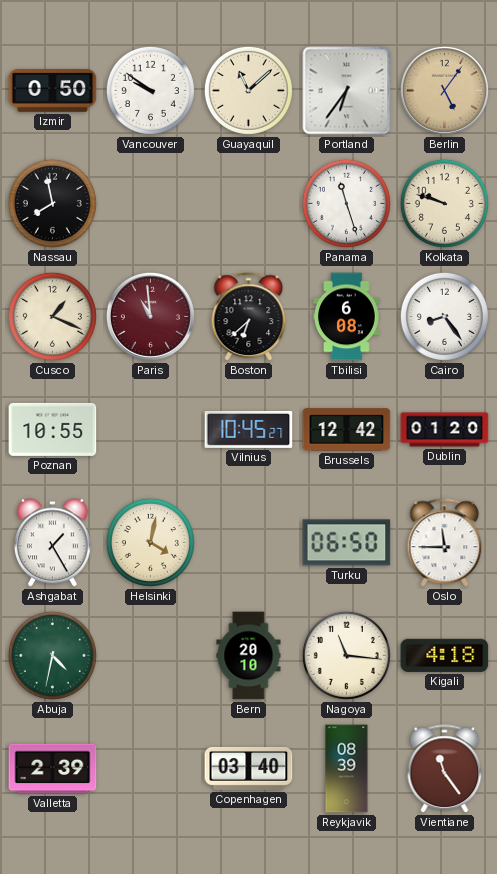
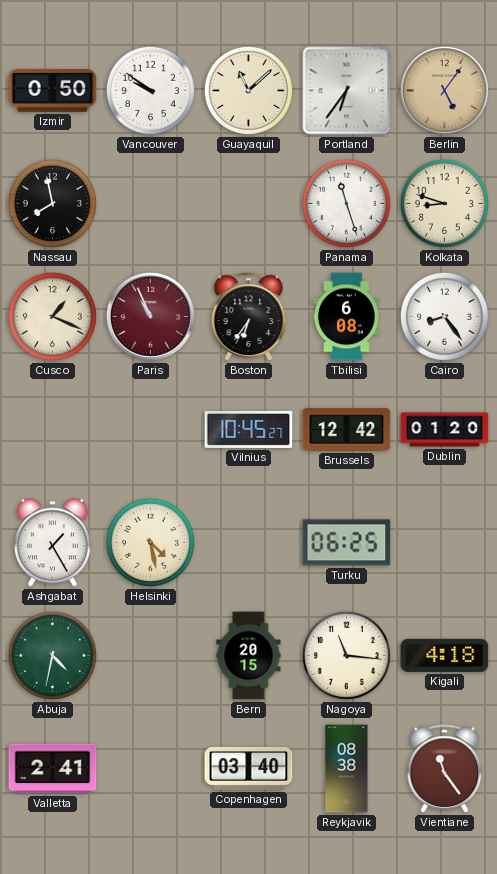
Kolkata: 9:48 -> 8:48 (444, 203)
Paris: 10:59 -> 10:56 (150, 316)
Boston: 6:38 -> 6:36 (249, 317)
Poznan: 10:55 -> none (53, 429)
Helsinki: 4:02 -> 4:28 (150, 542)
Turku: 06:50 -> 06:25 (347, 543)
Oslo: 11:45 -> none (445, 543)
Bern: 20:10 -> 20:15 (249, 656)
Valletta: 2:39 -> 2:41 (53, 769)
Reykjavik: 08:39 -> 08:38 (347, 769)
